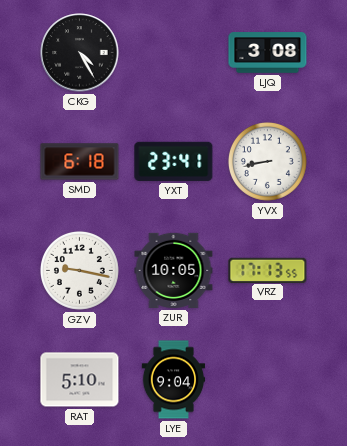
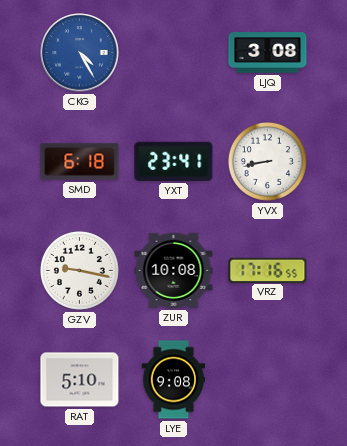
CKG dial: black -> blue (80, 53)
ZUR: 10:05 -> 10:08 (174, 270)
VRZ: 17:13 -> 17:16 (268, 270)
LYE: 9:04 -> 9:08 (174, 380)
